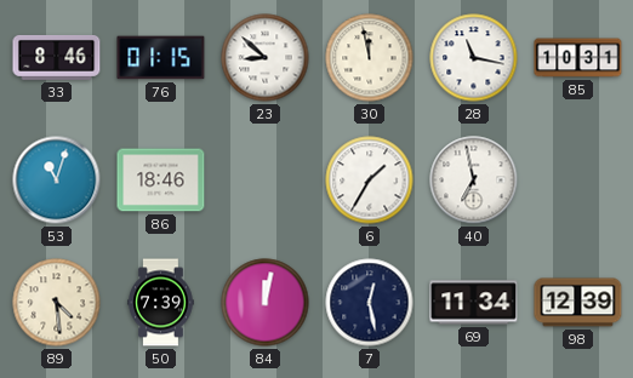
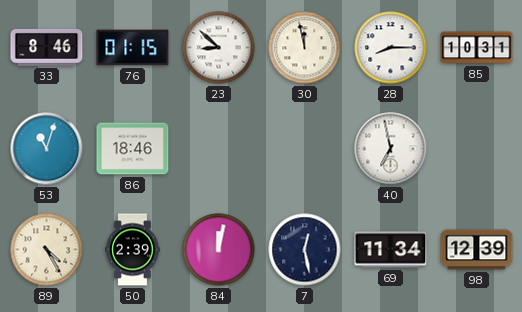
28: 11:17 -> 8:15 (391, 48)
6: 1:35 -> none (370, 181)
89: 4:29 -> 4:25 (47, 250)
50: 7:39 -> 2:39 (133, 250)
